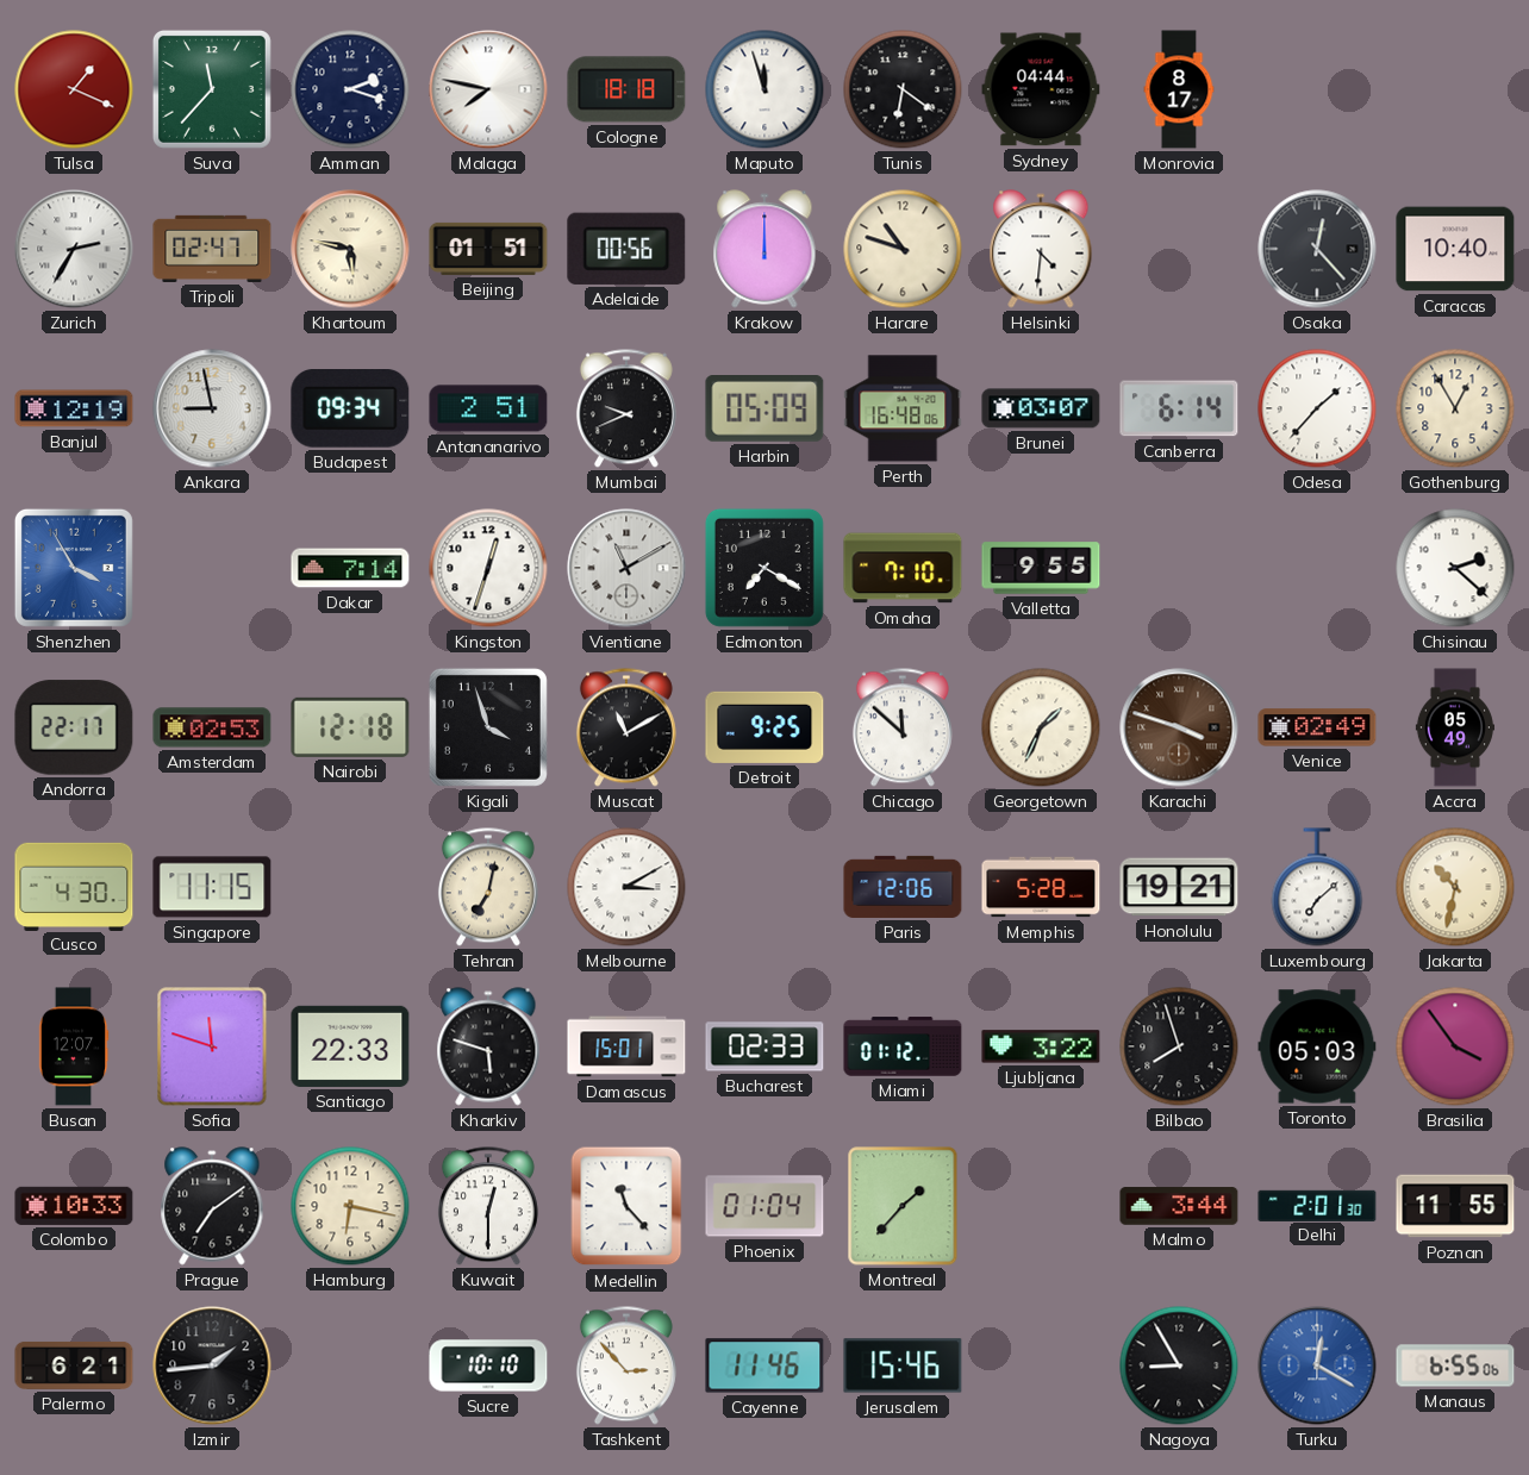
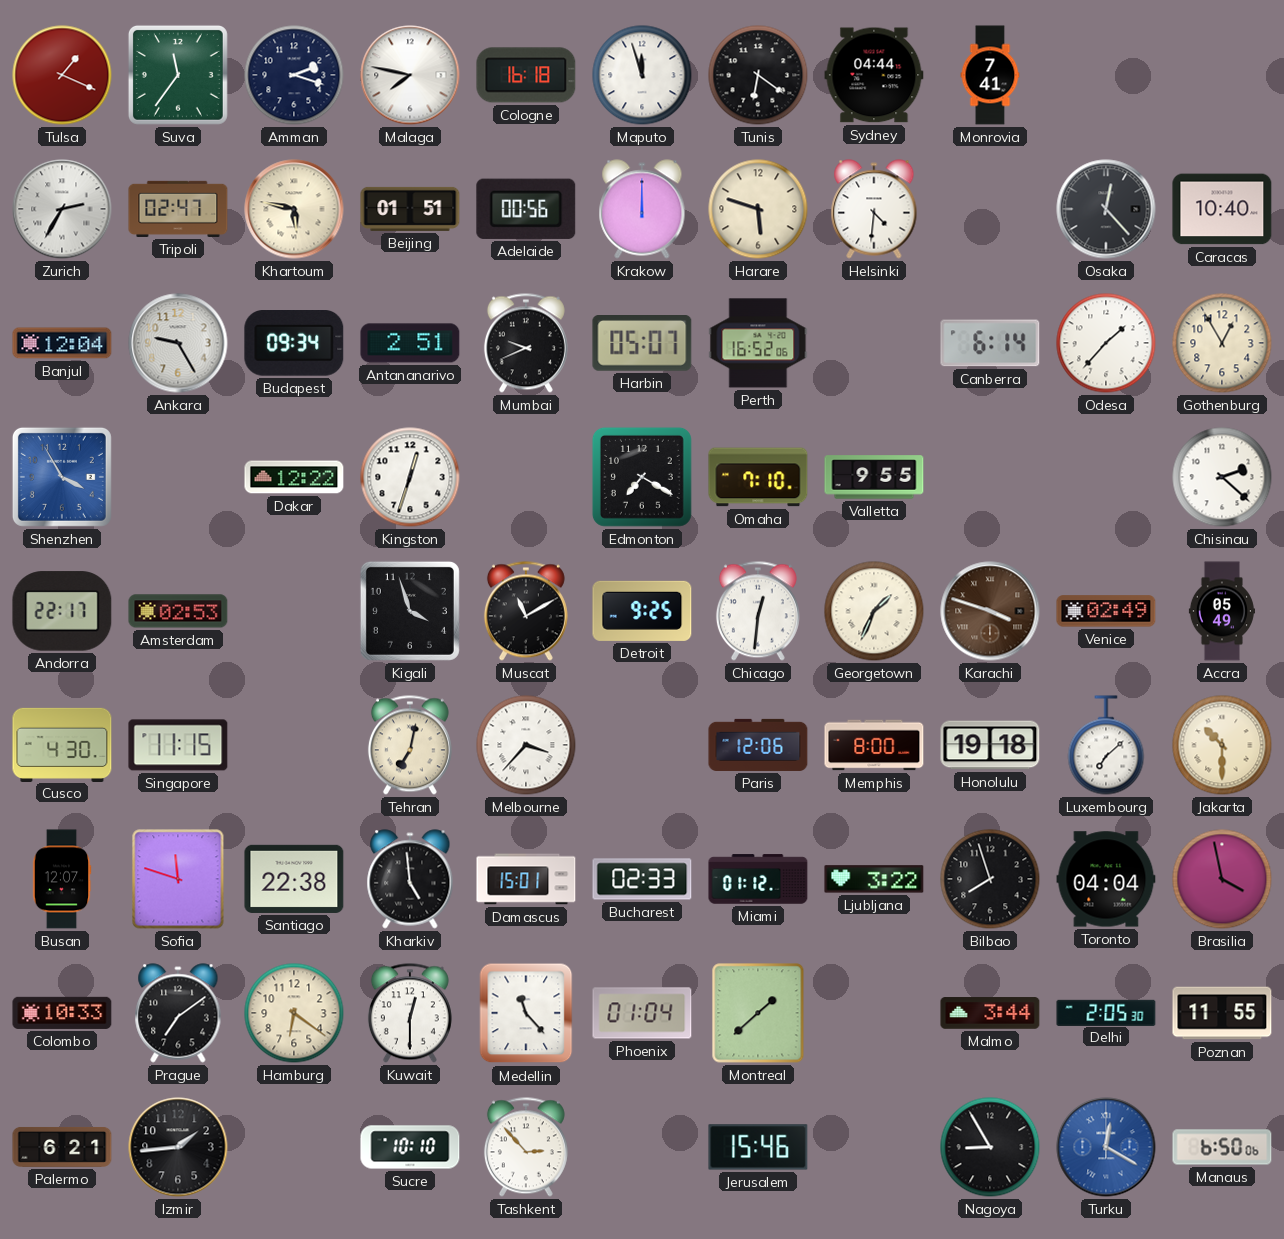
Suva: 11:37 -> 11:36 (178, 75)
Cologne: 18:18 -> 16:18 (526, 75)
Monrovia: 8:17 -> 7:41 (990, 75)
Harare: 10:48 -> 5:48 (758, 209)
Banjul: 12:19 -> 12:04 (62, 343)
Ankara: 8:58 -> 9:25 (178, 343)
Harbin: 05:09 -> 05:07 (642, 344)
Perth: 16:48 -> 16:52 (758, 343)
Brunei: 03:07 -> none (1041, 408)
Dakar: 7:14 -> 12:22 (294, 477)
Vientiane: 11:10 -> none (626, 568)
Nairobi: 12:18 -> none (350, 727)
Chicago: 11:52 -> 12:31 (758, 611)
Melbourne: 3:10 -> 3:37 (526, 745)
Memphis: 5:28 -> 8:00 (874, 745)
Honolulu: 19:21 -> 19:18 (990, 745)
Jakarta: 10:32 -> 10:30 (1222, 745)
Santiago: 22:33 -> 22:38 (294, 879)
Kharkiv: 5:48 -> 4:59 (410, 879)
Toronto: 05:03 -> 04:04 (1106, 879)
Brasilia: 3:54 -> 3:58 (1222, 879)
Hamburg: 6:17 -> 6:21 (294, 1013)
Montreal: 1:37 -> 1:38 (758, 1013)
Delhi: 2:01 -> 2:05 (1106, 1012)
Cayenne: 11:46 -> none (765, 1365)
Manaus: 6:55 -> 6:50 (1222, 1147)
